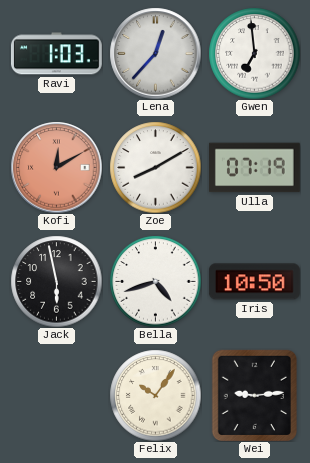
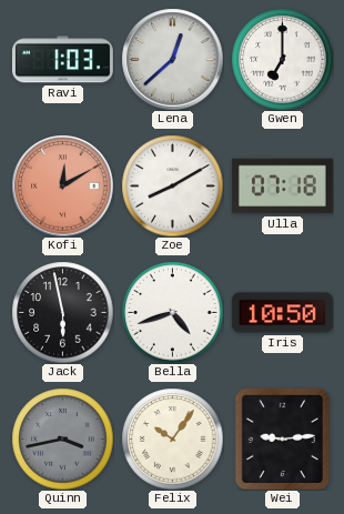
Lena: 12:37 -> 12:38 (172, 59)
Gwen: 6:59 -> 7:00 (282, 59)
Ulla: 07:19 -> 07:18 (282, 187)
Quinn: none -> 3:43 (62, 439)
